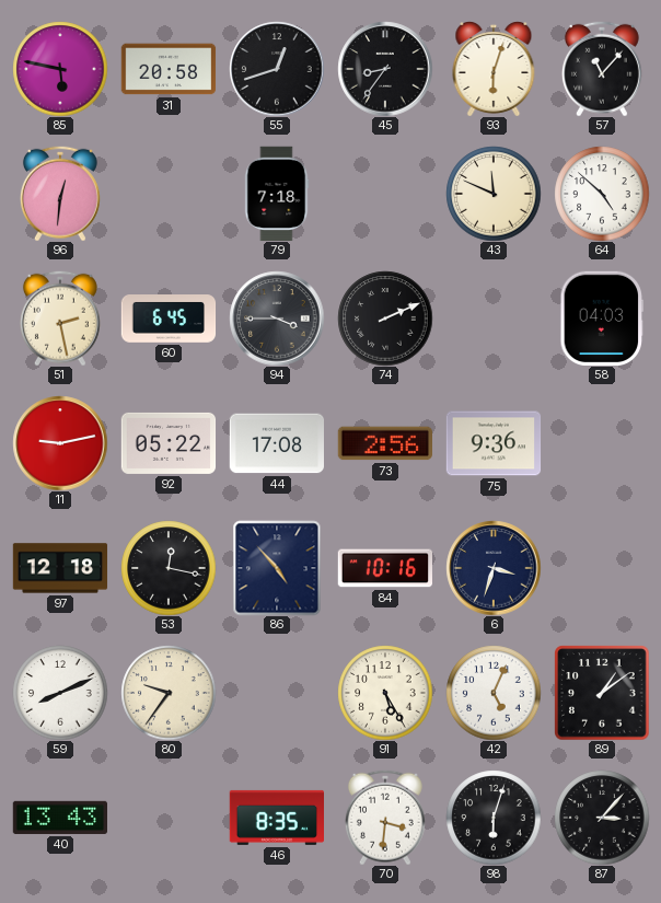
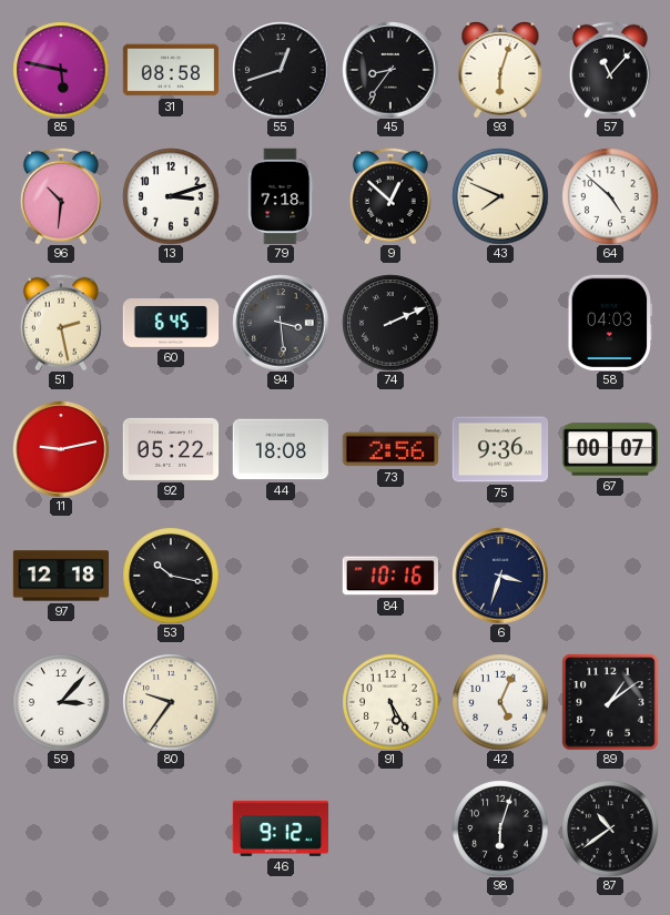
31: 20:58 -> 08:58 (171, 70)
96: 12:31 -> 10:31 (61, 196)
13: none -> 3:12 (171, 196)
9: none -> 12:52 (390, 196)
43: 11:49 -> 7:49 (500, 196)
94: 3:45 -> 3:29 (281, 323)
44: 17:08 -> 18:08 (280, 449)
67: none -> 00:07 (609, 449)
53: 12:17 -> 10:17 (171, 576)
86: 4:53 -> none (277, 568)
59: 8:11 -> 3:07 (61, 702)
40: 13:43 -> none (59, 818)
46: 8:35 -> 9:12 (280, 828)
70: 3:31 -> none (385, 818)
87: 3:07 -> 10:39 (610, 828)
